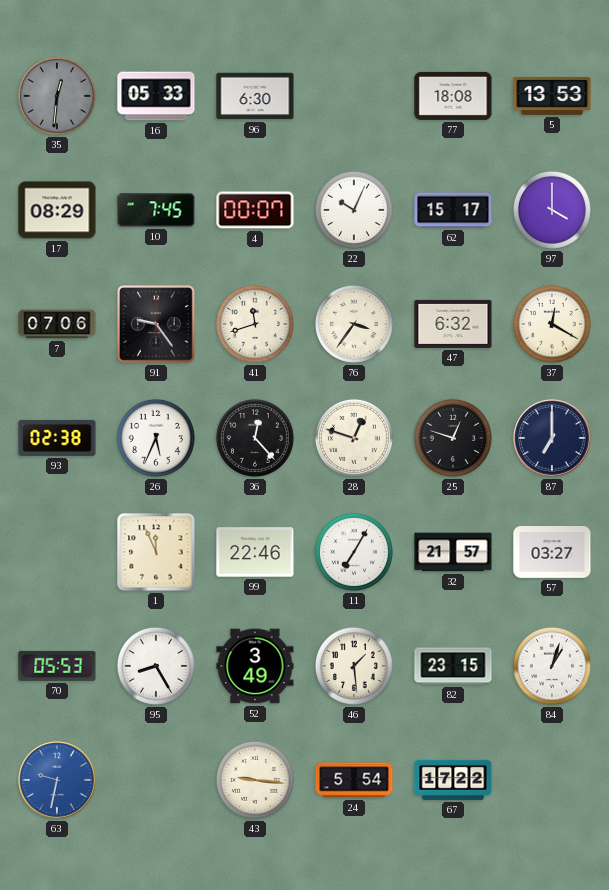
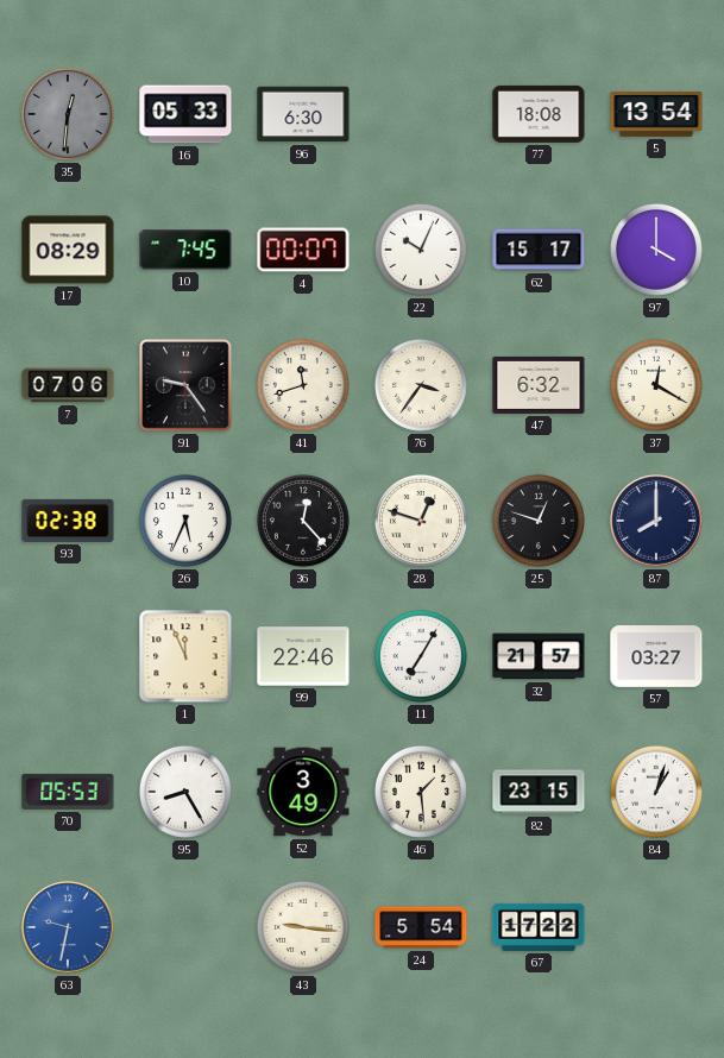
5: 13:53 -> 13:54 (656, 114)
87: 7:00 -> 8:00 (656, 521)
